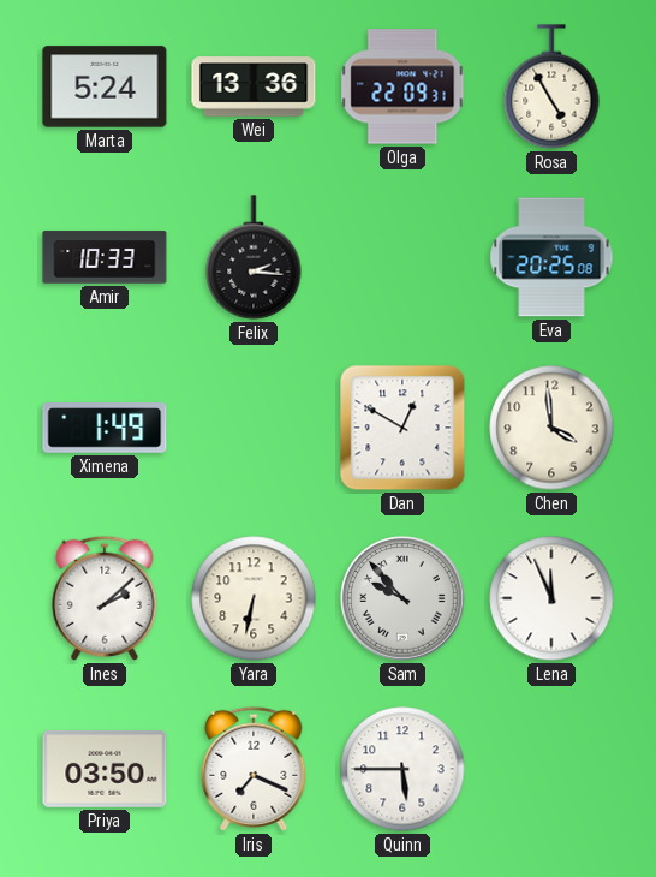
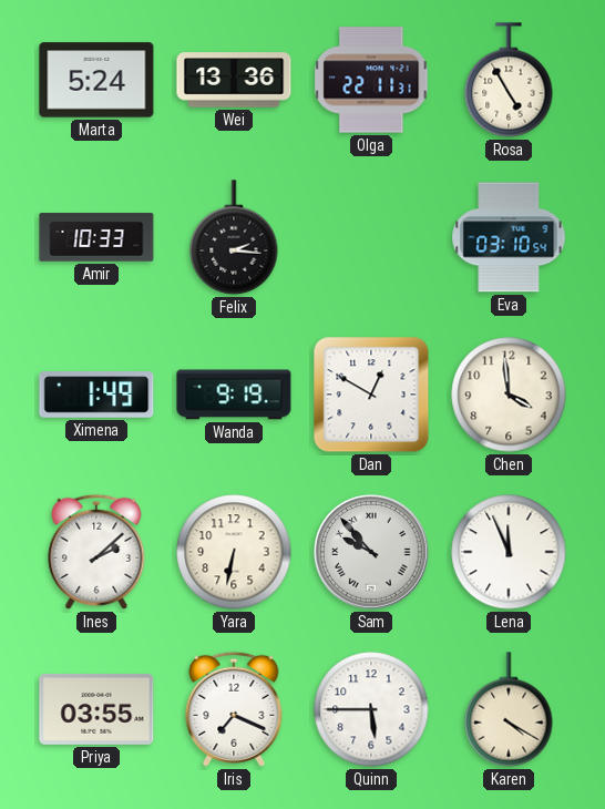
Olga: 22:09 -> 22:11 (371, 80)
Eva: 20:25 -> 03:10 (509, 237)
Wanda: none -> 9:19 (234, 395)
Priya: 03:50 -> 03:55 (96, 710)
Karen: none -> 4:20 (509, 709)
